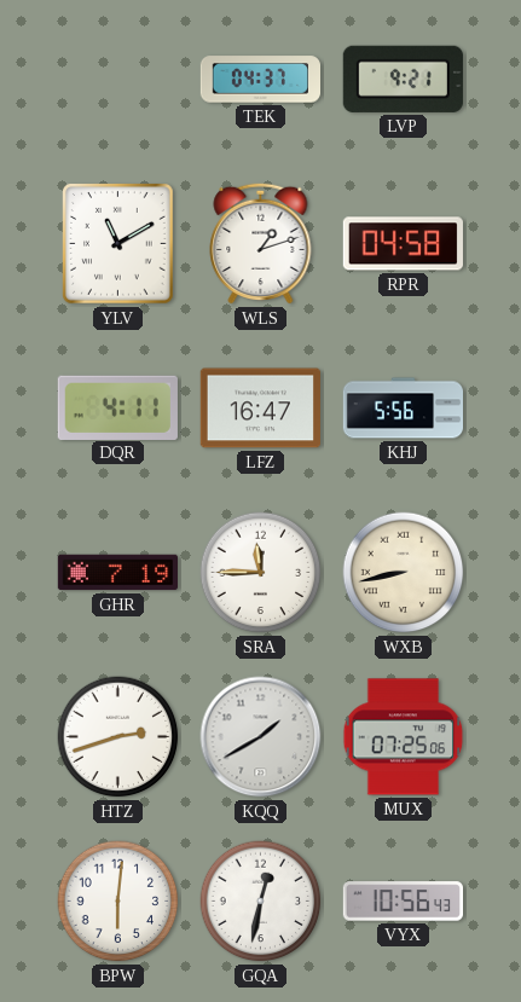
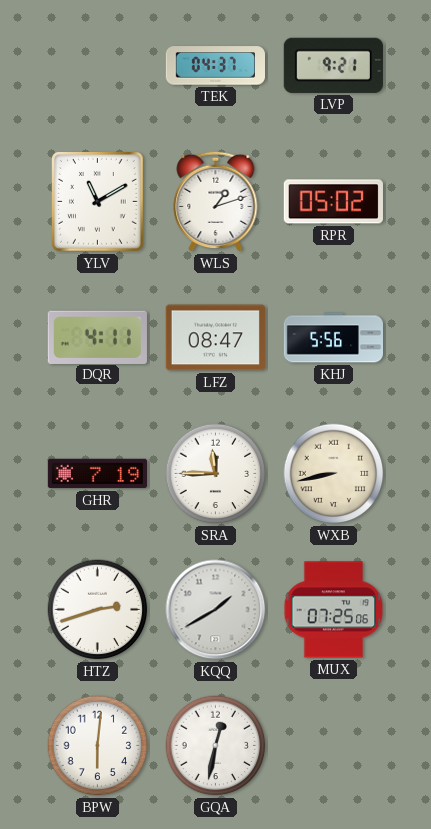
RPR: 04:58 -> 05:02 (333, 202)
LFZ: 16:47 -> 08:47 (215, 338)
VYX: 10:56 -> none (403, 902)
